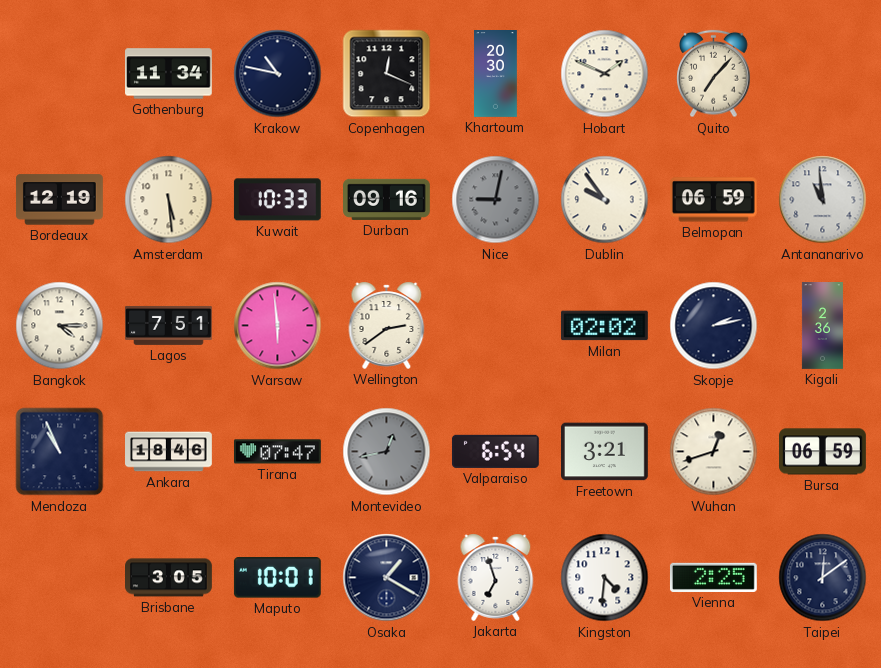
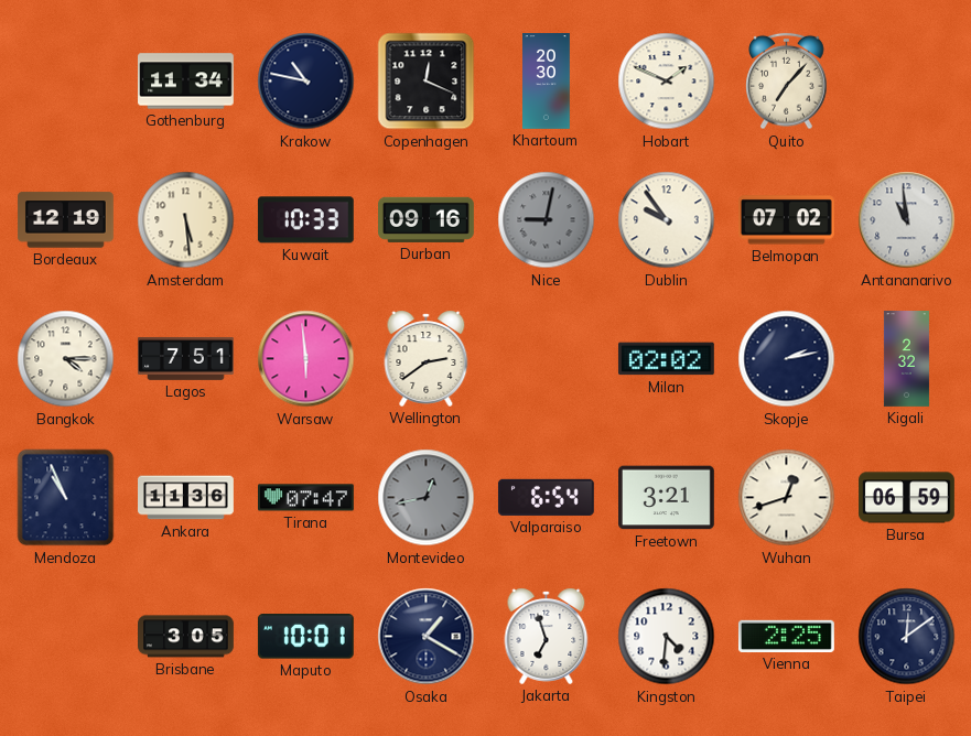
Belmopan: 06:59 -> 07:02 (786, 220)
Kigali: 2:36 -> 2:32 (906, 359)
Ankara: 18:46 -> 11:36 (186, 498)
